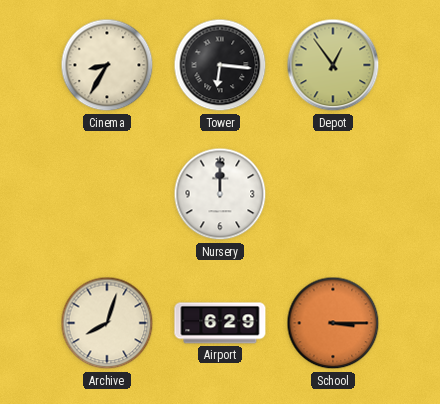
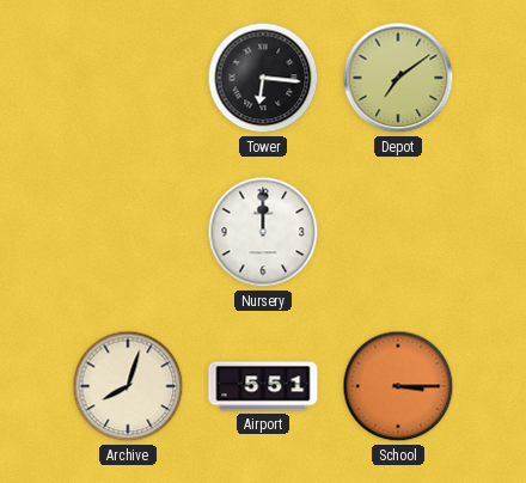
Cinema: 8:35 -> none (107, 65)
Depot: 12:54 -> 7:09 (398, 78)
Airport: 6:29 -> 5:51 (263, 386)
